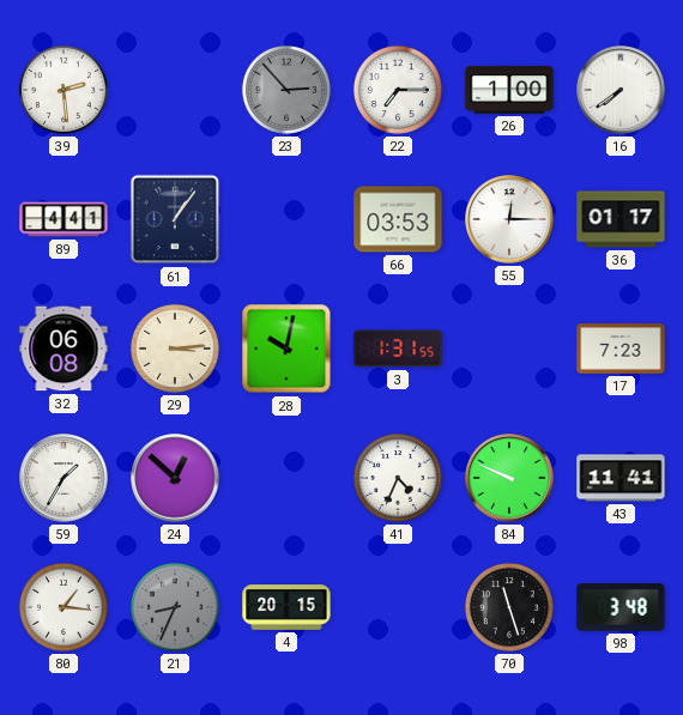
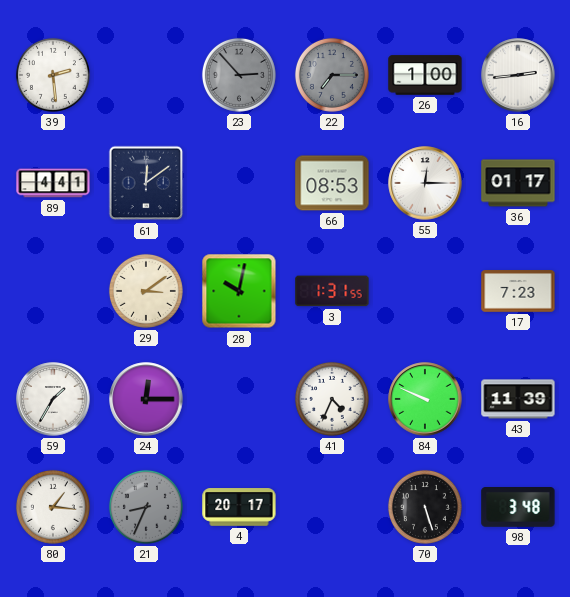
22 dial: white -> grey (332, 75)
16: 7:39 -> 2:44 (518, 75)
61: 1:06 -> 12:09 (146, 183)
66: 03:53 -> 08:53 (332, 183)
32: 06:08 -> none (64, 349)
29: 3:14 -> 3:09 (146, 291)
24: 12:52 -> 12:15 (146, 399)
43: 11:41 -> 11:39 (518, 399)
4: 20:15 -> 20:17 (239, 507)
70: 11:27 -> 5:27 (425, 507)
